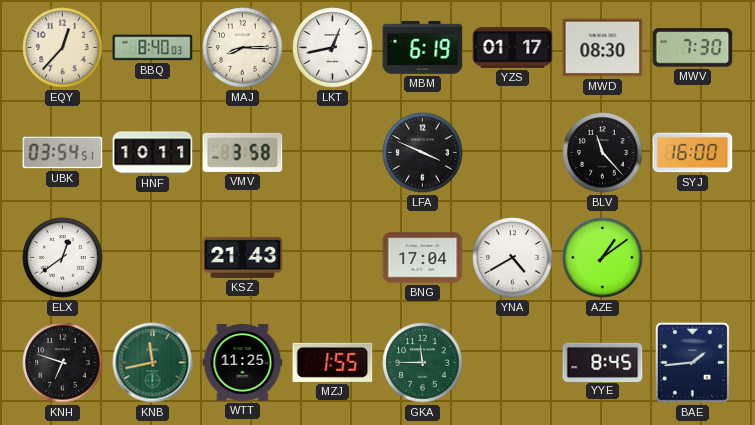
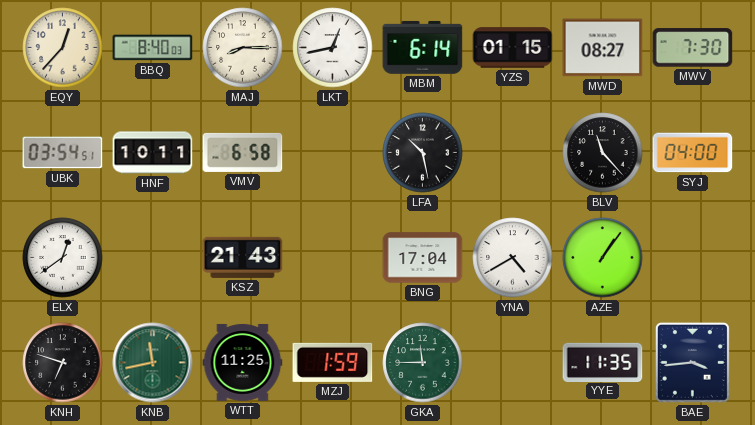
MBM: 6:19 -> 6:14 (423, 47)
YZS: 01:17 -> 01:15 (513, 48)
MWD: 08:30 -> 08:27 (603, 48)
VMV: 3:58 -> 6:58 (243, 152)
LFA: 3:49 -> 10:28 (423, 153)
SYJ: 16:00 -> 04:00 (693, 153)
AZE: 1:09 -> 1:06 (603, 258)
MZJ: 1:55 -> 1:59 (333, 362)
YYE: 8:45 -> 11:35 (603, 362)
BAE: 1:44 -> 3:44 (692, 362)
